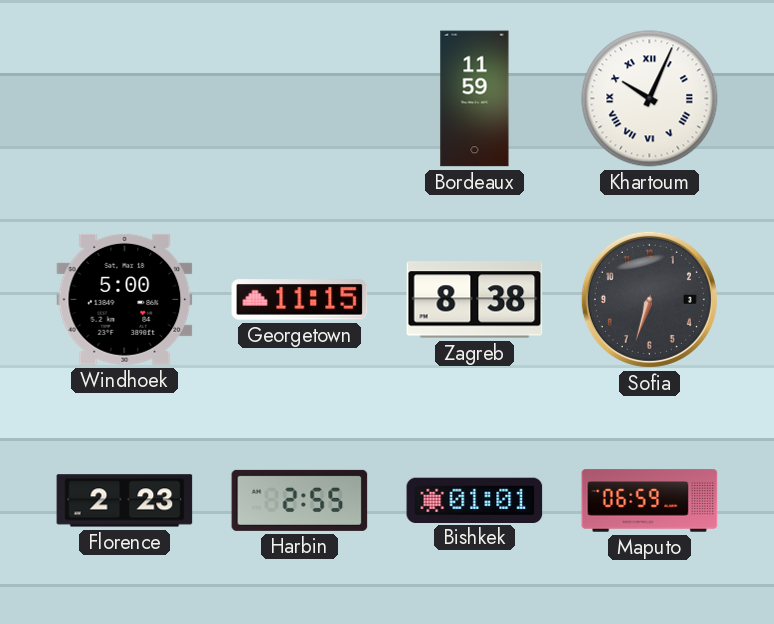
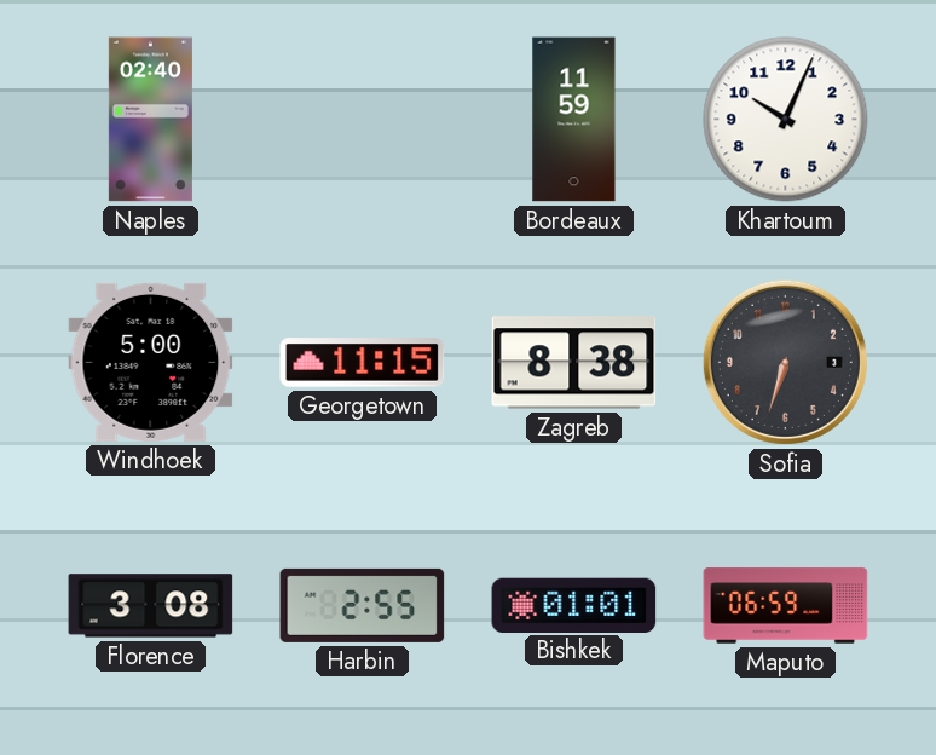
Naples: none -> 02:40 (150, 120)
Khartoum numerals: Roman -> Arabic (786, 120)
Florence: 2:23 -> 3:08 (151, 606)
